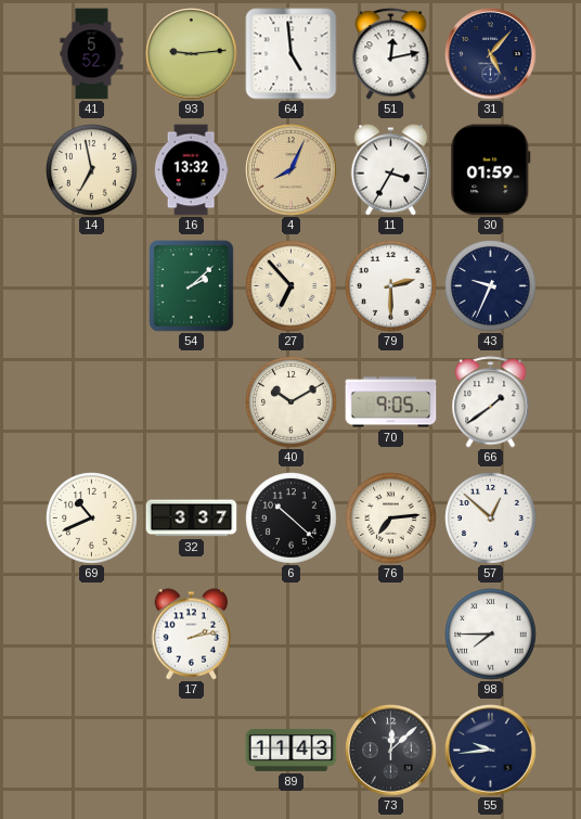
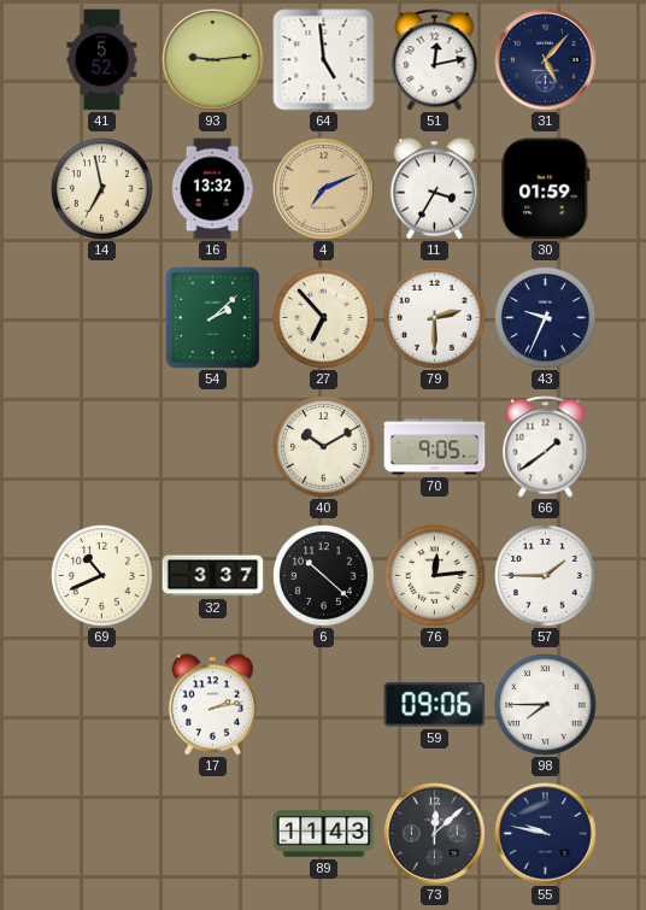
4: 8:04 -> 7:11 (324, 189)
76: 7:14 -> 12:14 (435, 576)
57: 12:52 -> 1:45 (546, 576)
59: none -> 09:06 (435, 705)
55: 9:44 -> 9:47 (546, 834)
